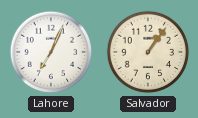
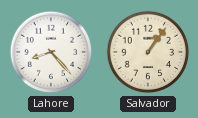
Lahore: 7:04 -> 8:23 (51, 52)
